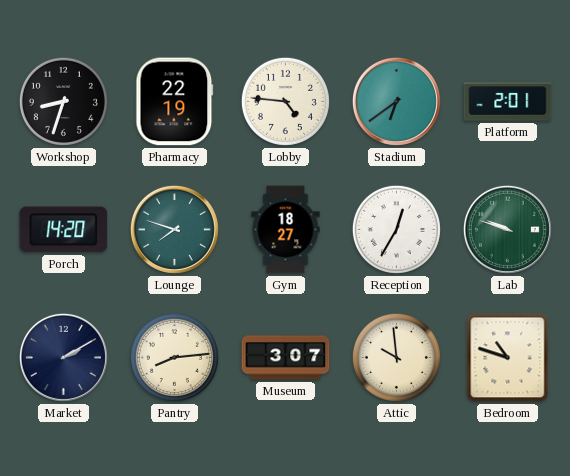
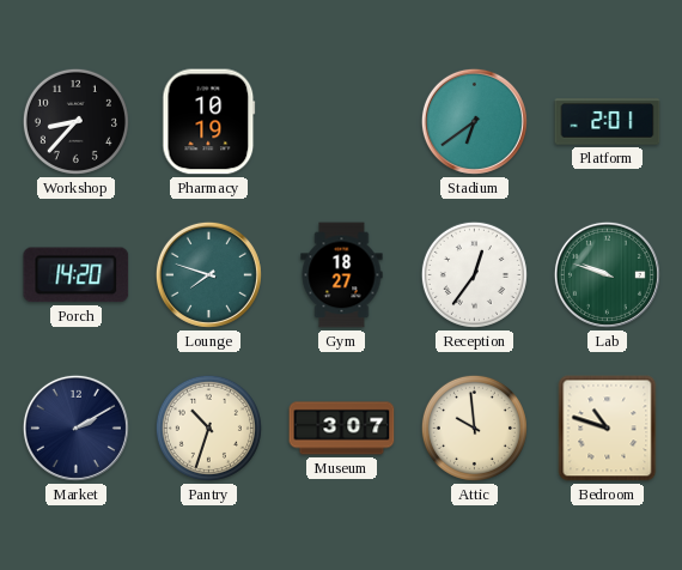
Workshop: 8:33 -> 8:37 (75, 121)
Pharmacy: 22:19 -> 10:19 (209, 122)
Lobby: 4:46 -> none (285, 101)
Reception: 12:35 -> 12:36 (474, 274)
Pantry: 8:14 -> 10:33 (208, 427)
